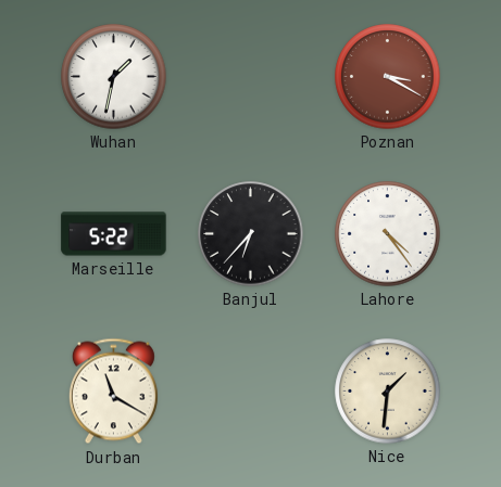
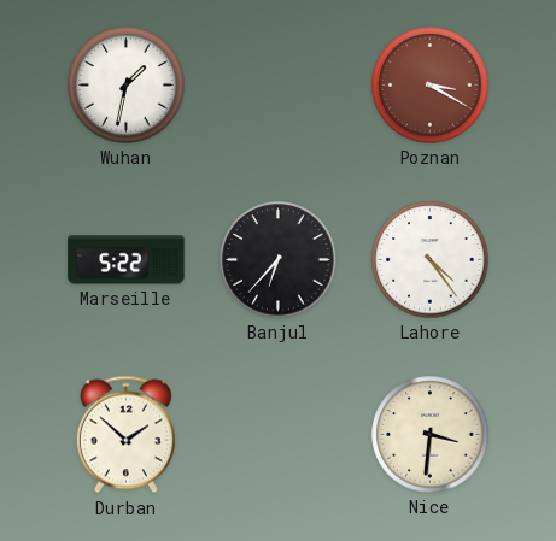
Durban: 11:20 -> 1:52 (125, 435)
Nice: 1:31 -> 3:31 (431, 435)
